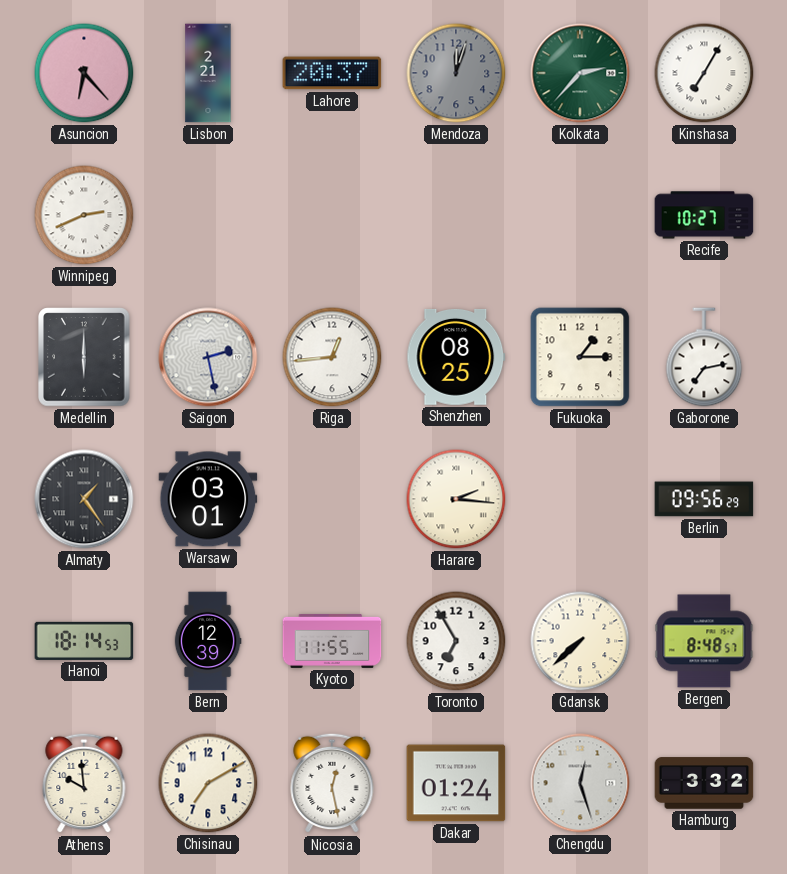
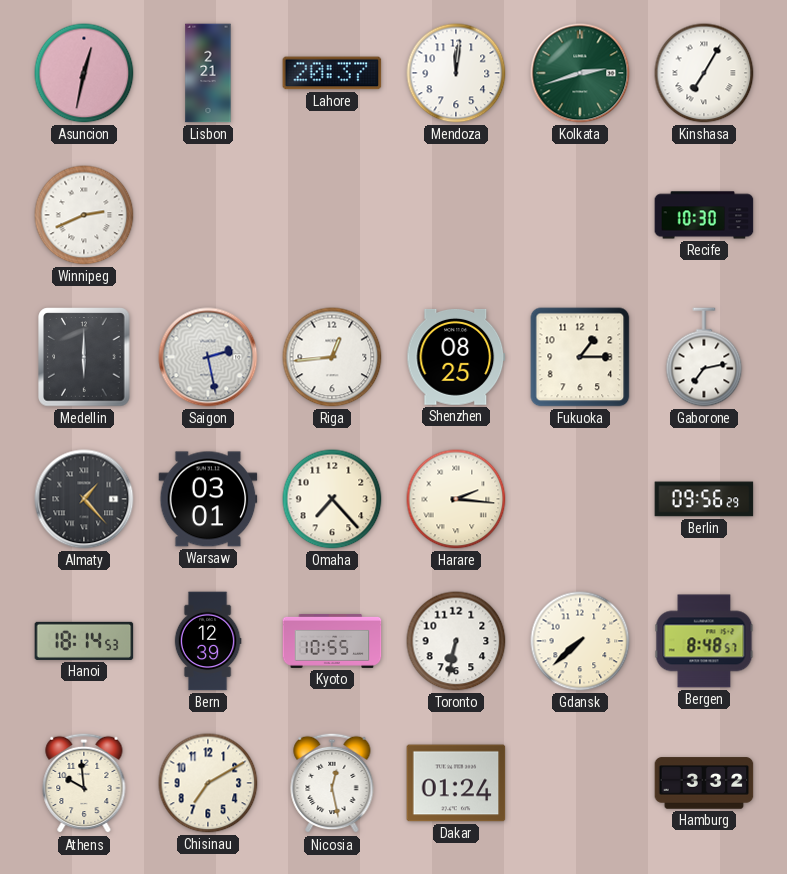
Asuncion: 6:23 -> 12:32 (84, 73)
Mendoza: 12:03 -> 12:01 (456, 73)
Mendoza dial: grey -> white (456, 73)
Kolkata: 2:37 -> 2:42 (580, 73)
Recife: 10:27 -> 10:30 (704, 215)
Almaty: 1:24 -> 1:23 (84, 499)
Omaha: none -> 7:23 (332, 499)
Kyoto: 11:55 -> 10:55 (332, 641)
Toronto: 6:55 -> 6:32 (456, 641)
Chengdu: 12:27 -> none (580, 783)
